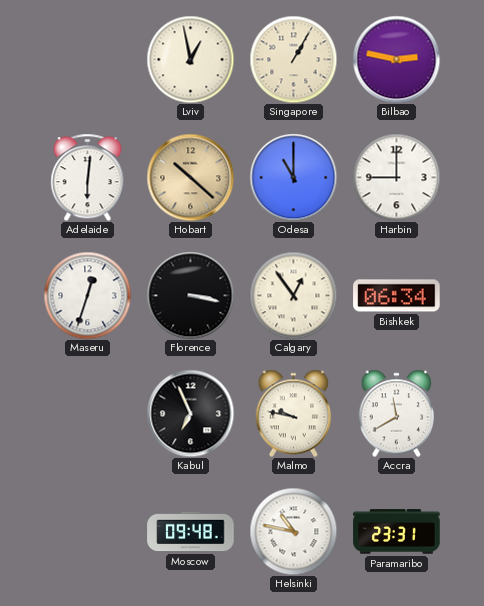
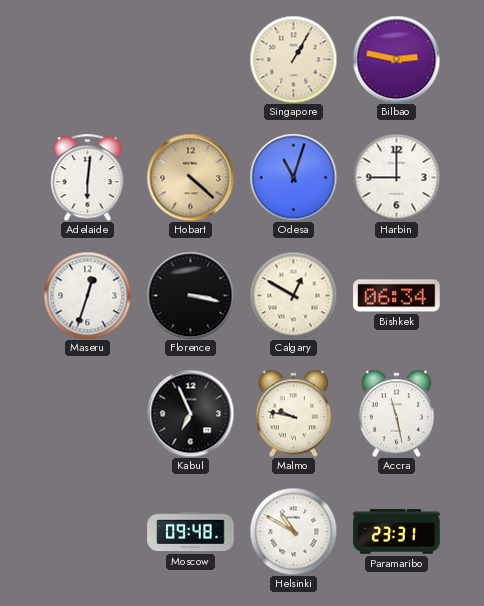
Lviv: 12:58 -> none (190, 59)
Hobart: 10:22 -> 4:22 (190, 177)
Odesa: 11:00 -> 11:03 (293, 177)
Calgary: 12:54 -> 12:50 (293, 295)
Accra: 11:40 -> 11:28 (397, 413)
Helsinki: 10:47 -> 10:50 (293, 531)
